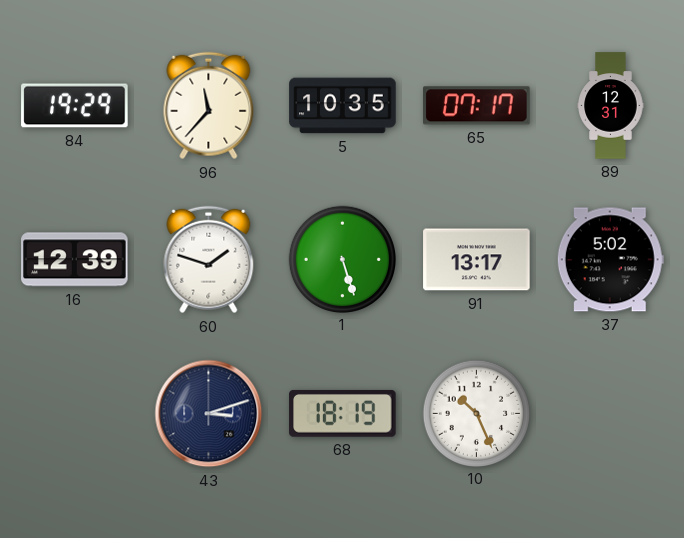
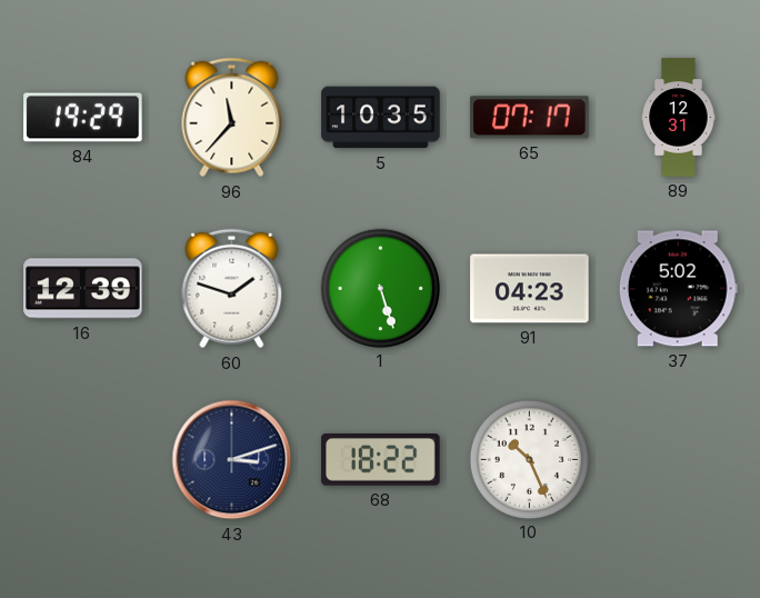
91: 13:17 -> 04:23 (530, 289)
68: 18:19 -> 18:22 (381, 460)
